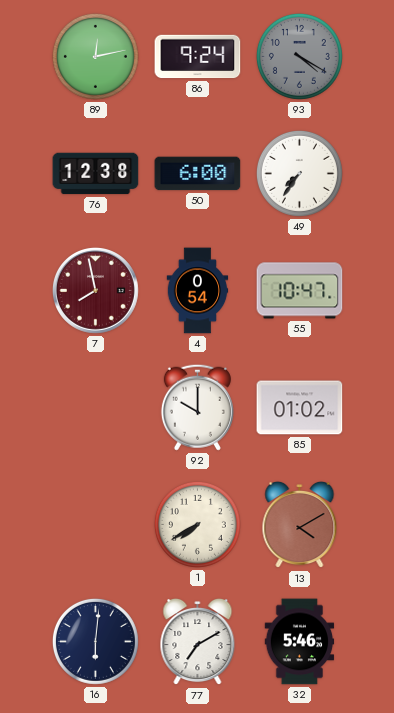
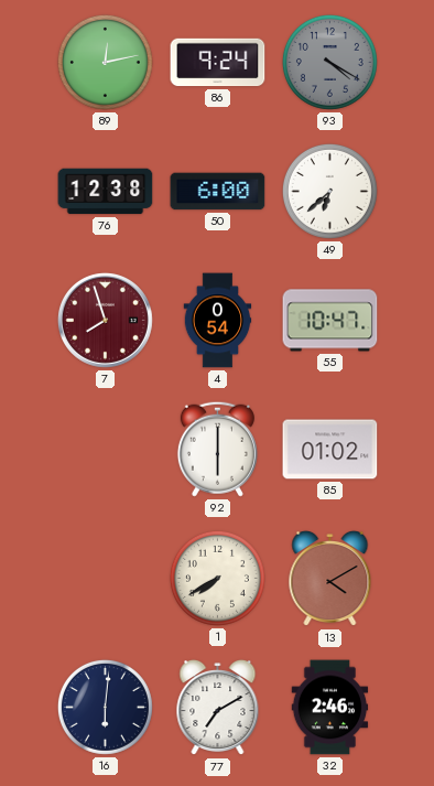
49: 7:36 -> 6:38 (329, 191)
7: 7:58 -> 7:57 (105, 320)
92: 10:00 -> 6:00 (217, 449)
32: 5:46 -> 2:46 (330, 708)
